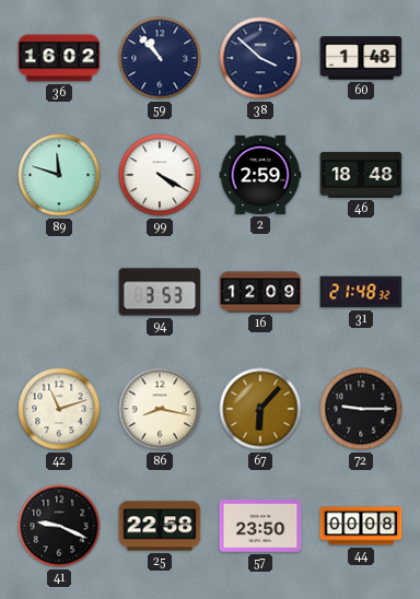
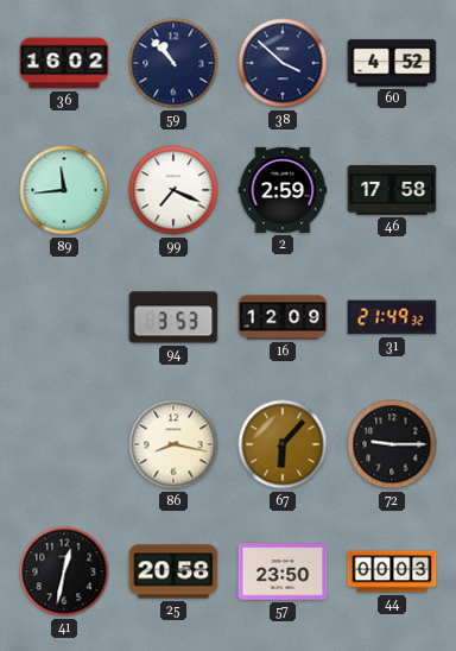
60: 1:48 -> 4:52 (392, 63)
89: 11:48 -> 11:44 (64, 190)
99: 4:20 -> 7:19 (173, 190)
46: 18:48 -> 17:58 (392, 190)
31: 21:48 -> 21:49 (392, 317)
42: 11:12 -> none (59, 409)
41: 9:19 -> 12:32 (64, 571)
25: 22:58 -> 20:58 (173, 571)
44: 00:08 -> 00:03 (392, 571)
